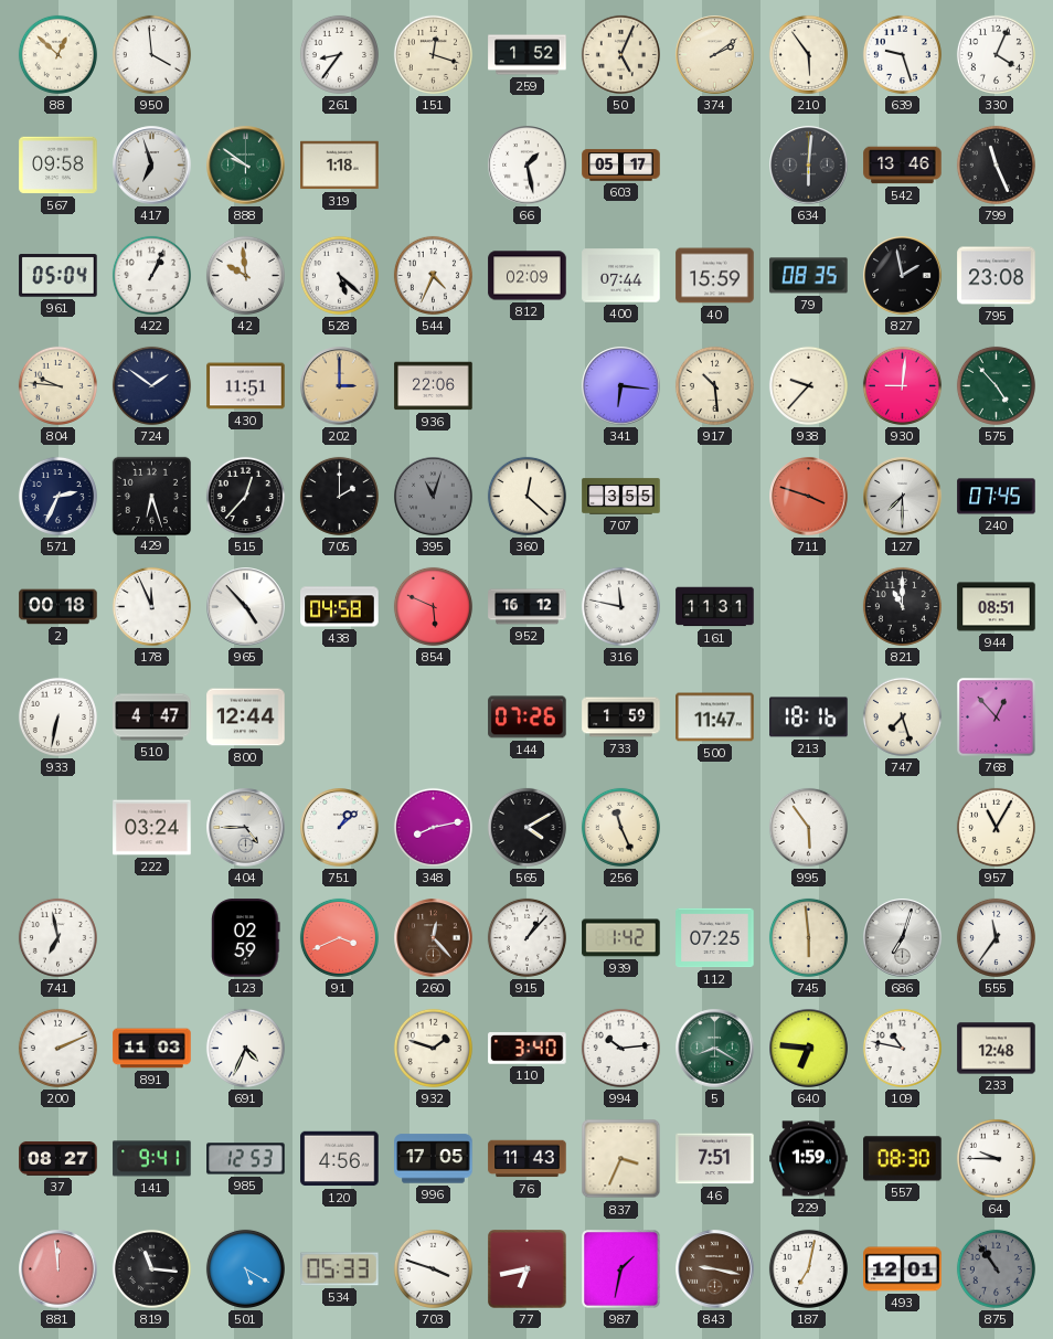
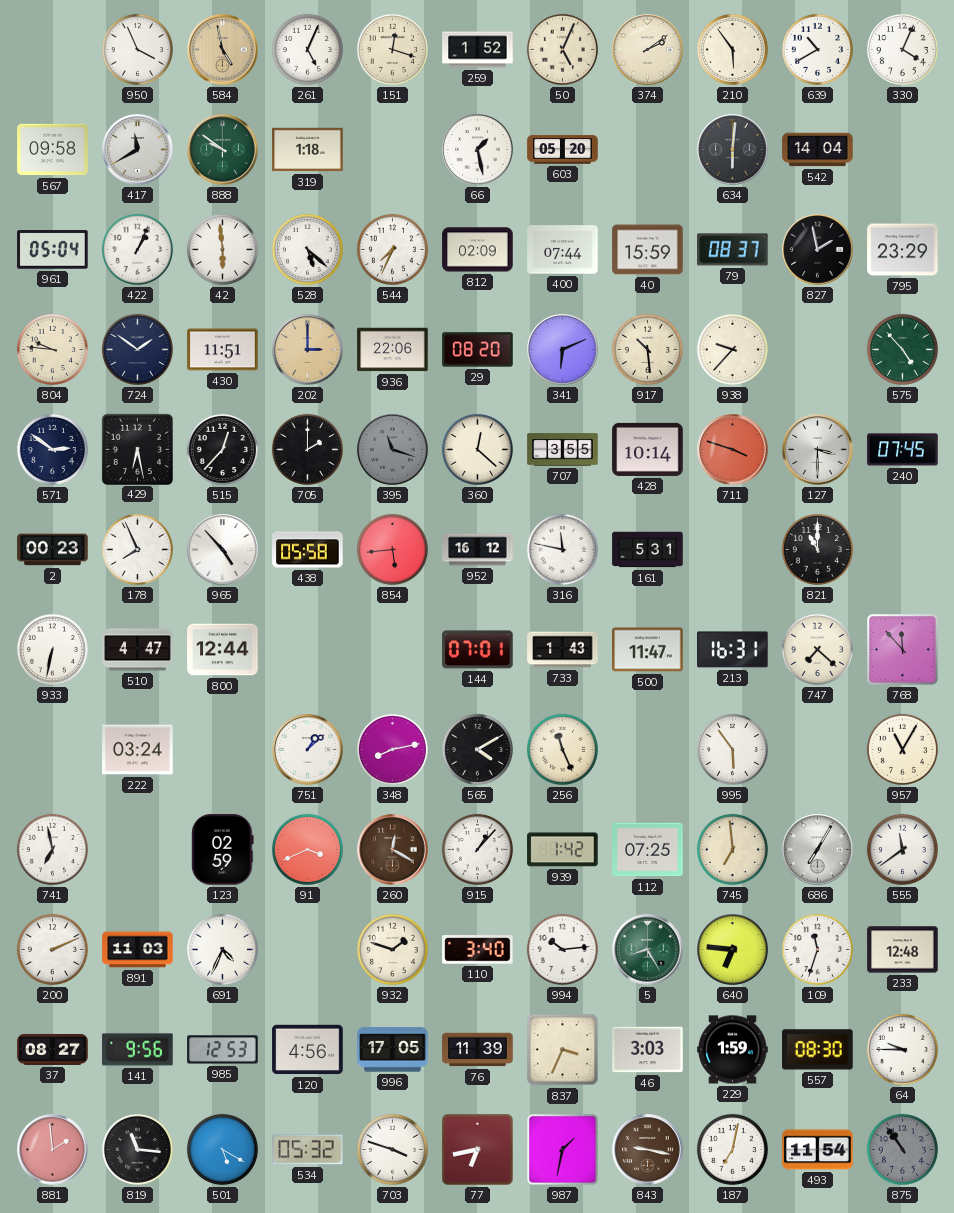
88: 12:52 -> none (57, 54)
950: 3:59 -> 3:56 (137, 49)
584: none -> 4:58 (223, 50)
261: 8:36 -> 5:04 (307, 49)
639: 9:27 -> 10:40 (817, 49)
417: 6:57 -> 11:40 (138, 150)
603: 05:17 -> 05:20 (563, 150)
542: 13:46 -> 14:04 (818, 150)
799: 11:26 -> none (996, 164)
42: 9:59 -> 5:59 (222, 249)
544: 4:34 -> 7:34 (392, 249)
79: 08:35 -> 08:37 (733, 250)
795: 23:08 -> 23:29 (903, 250)
29: none -> 08:20 (478, 350)
341: 6:16 -> 6:11 (563, 350)
930: 9:01 -> none (902, 385)
571: 2:34 -> 2:51 (52, 449)
429: 6:27 -> 6:28 (137, 449)
395: 11:03 -> 11:18 (393, 450)
428: none -> 10:14 (648, 449)
127: 7:30 -> 3:30 (818, 450)
2: 00:18 -> 00:23 (53, 550)
178: 11:56 -> 7:56 (137, 549)
438: 04:58 -> 05:58 (308, 550)
854: 5:49 -> 5:44 (392, 549)
161: 11:31 -> 5:31 (648, 550)
944: 08:51 -> none (997, 607)
144: 07:26 -> 07:01 (478, 650)
733: 1:59 -> 1:43 (563, 650)
213: 18:16 -> 16:31 (733, 650)
747: 7:27 -> 7:22 (817, 649)
768: 12:53 -> 11:53 (903, 650)
404: 4:45 -> none (246, 828)
260: 12:23 -> 12:20 (393, 850)
745: 5:59 -> 6:59 (732, 849)
686: 7:03 -> 7:05 (818, 850)
555: 11:36 -> 11:39 (902, 849)
5: 8:20 -> 8:25 (648, 950)
109: 10:47 -> 11:33 (817, 949)
141: 9:41 -> 9:56 (138, 1050)
76: 11:43 -> 11:39 (478, 1050)
46: 7:51 -> 3:03 (648, 1050)
881: 11:59 -> 1:59 (53, 1150)
534: 05:33 -> 05:32 (308, 1150)
493: 12:01 -> 11:54 (818, 1150)
